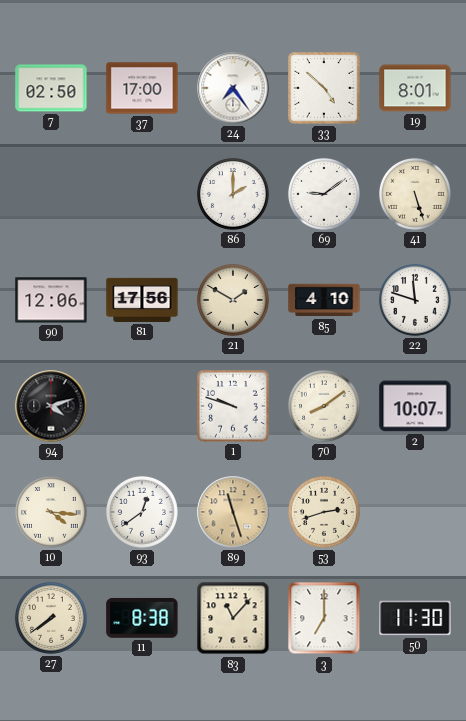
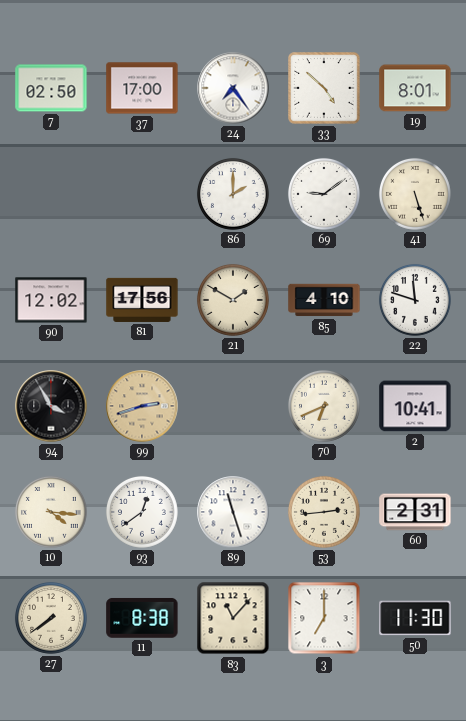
90: 12:06 -> 12:02 (51, 300)
94: 4:12 -> 3:55 (51, 406)
99: none -> 2:42 (142, 406)
1: 9:48 -> none (234, 407)
70: 8:09 -> 6:41 (324, 406)
2: 10:07 -> 10:41 (415, 406)
89 dial: champagne -> white (233, 512)
53: 2:42 -> 2:44 (324, 512)
60: none -> 2:31 (415, 512)
